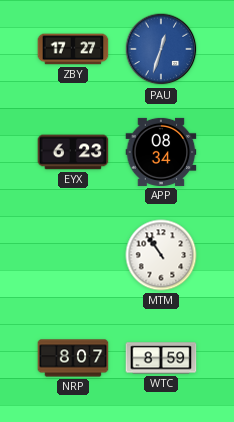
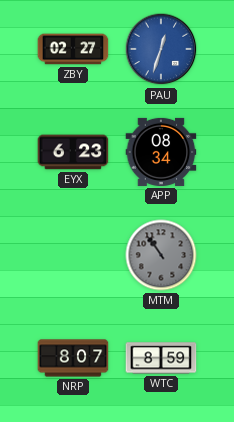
ZBY: 17:27 -> 02:27 (73, 49)
MTM dial: white -> grey (161, 255)
